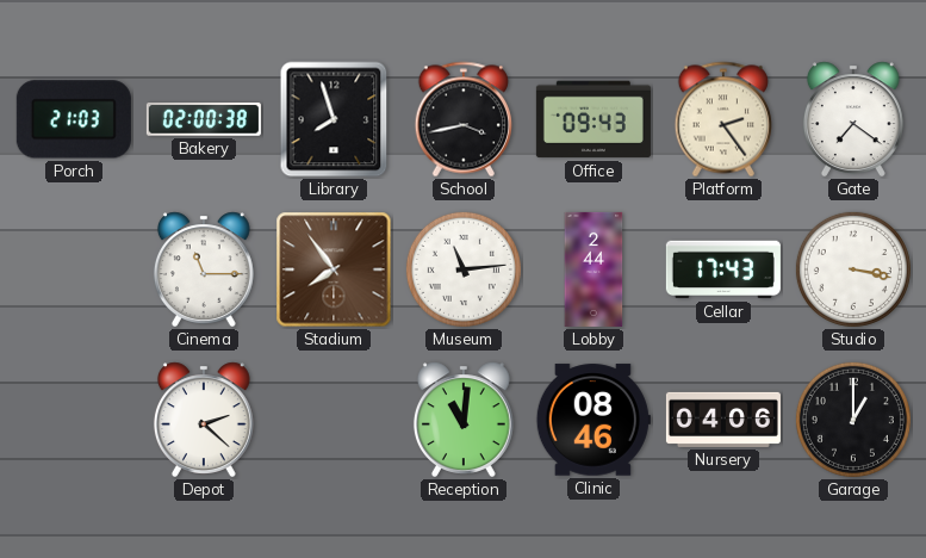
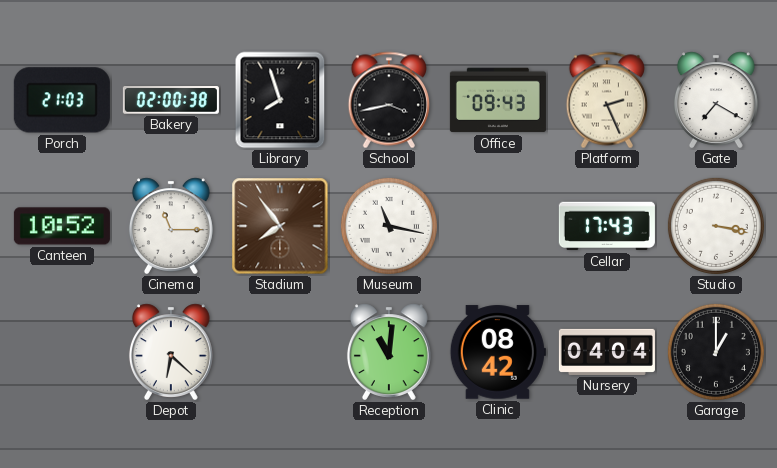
Platform: 2:24 -> 2:26 (606, 100)
Gate: 7:21 -> 7:20 (716, 100)
Canteen: none -> 10:52 (62, 226)
Museum: 11:14 -> 11:17 (389, 226)
Lobby: 2:44 -> none (593, 269)
Depot: 2:22 -> 6:22 (171, 352)
Clinic: 08:46 -> 08:42 (498, 352)
Nursery: 04:06 -> 04:04 (607, 352)
